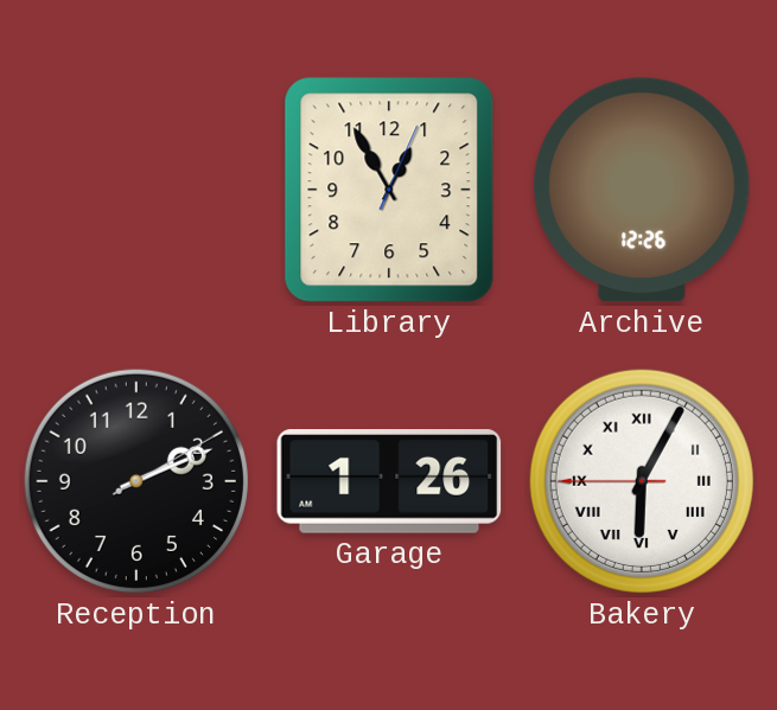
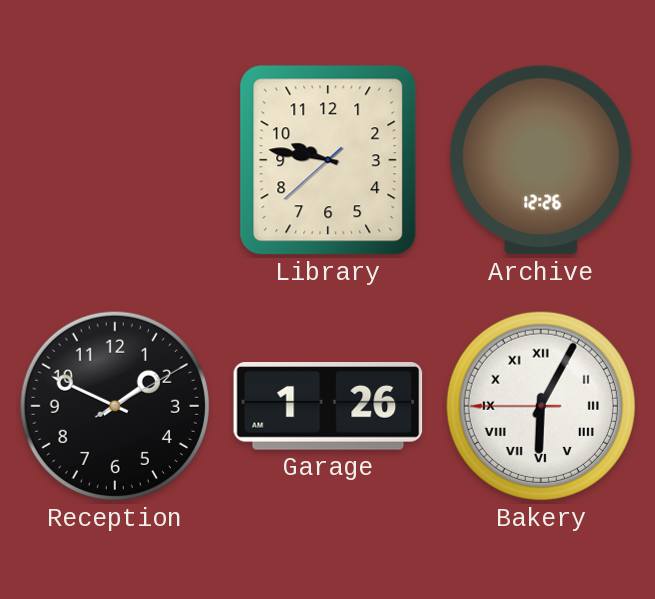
Library: 12:55 -> 9:46 (328, 160)
Reception: 2:11 -> 1:49 (115, 406)
